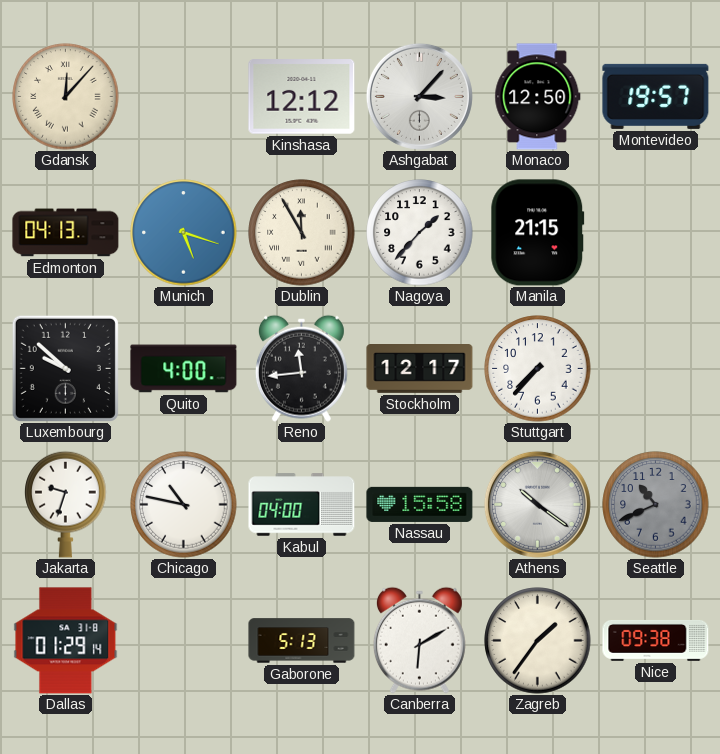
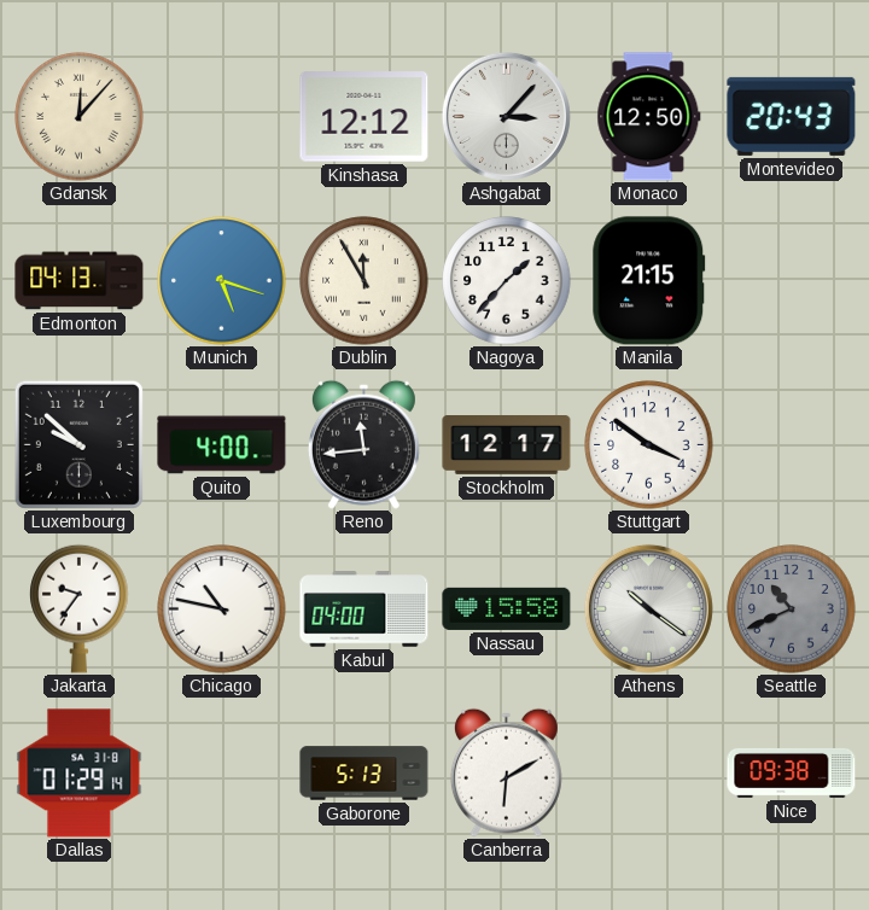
Montevideo: 19:57 -> 20:43 (792, 116)
Stuttgart: 7:37 -> 3:51 (649, 445)
Jakarta: 9:33 -> 9:36 (80, 608)
Zagreb: 1:36 -> none (538, 641)
